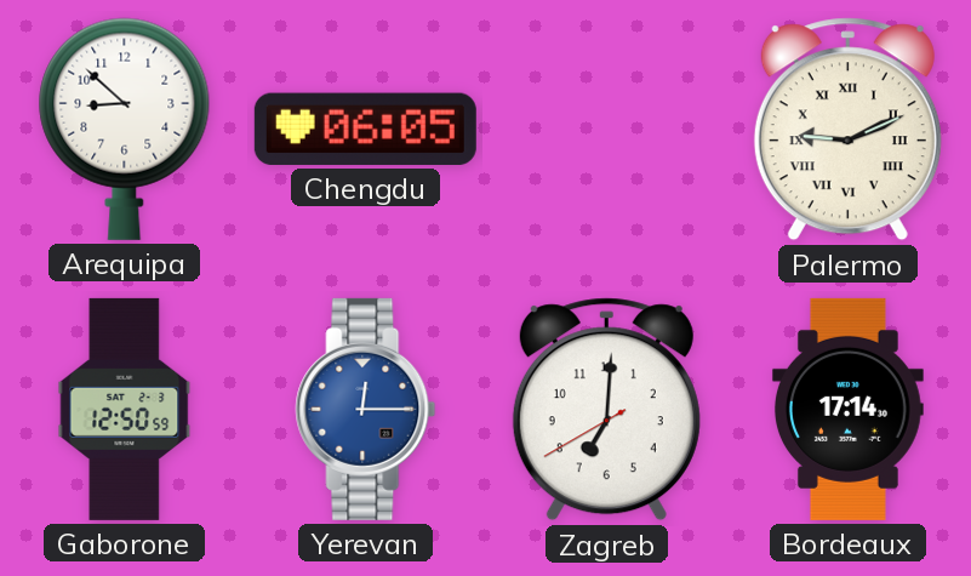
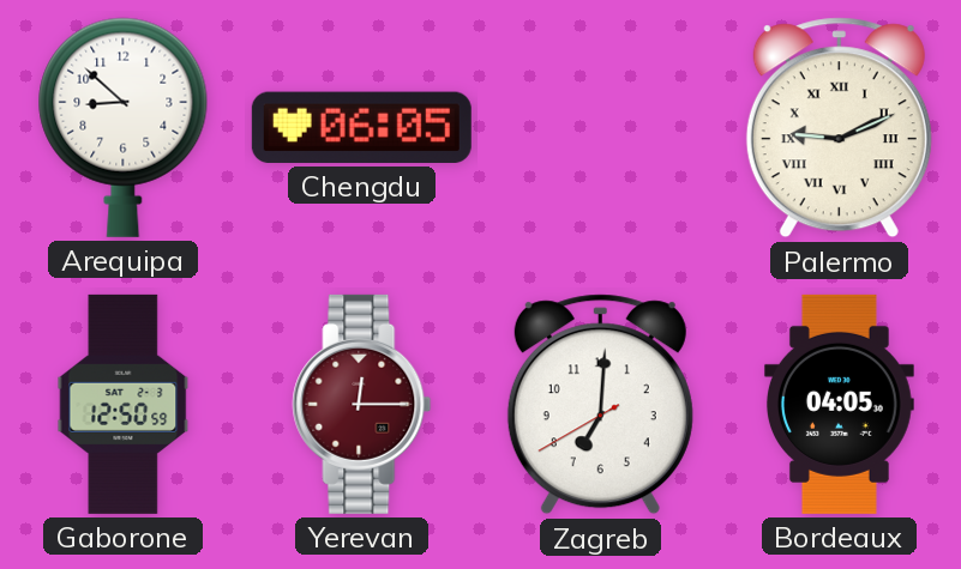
Yerevan dial: blue -> burgundy (362, 404)
Bordeaux: 17:14 -> 04:05 (839, 404)
